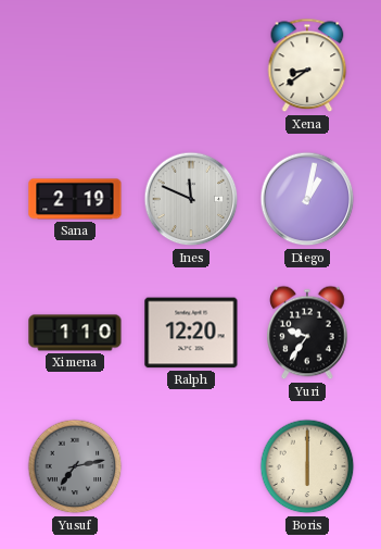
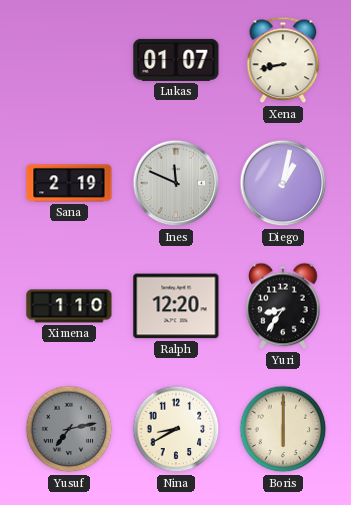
Lukas: none -> 01:07 (176, 60)
Xena: 8:39 -> 8:43 (283, 60)
Yuri: 9:36 -> 8:36 (283, 306)
Nina: none -> 8:40 (176, 429)
